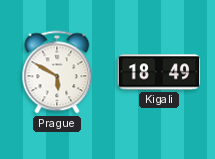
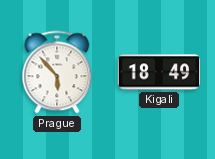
Prague: 5:50 -> 5:53 (57, 72)
